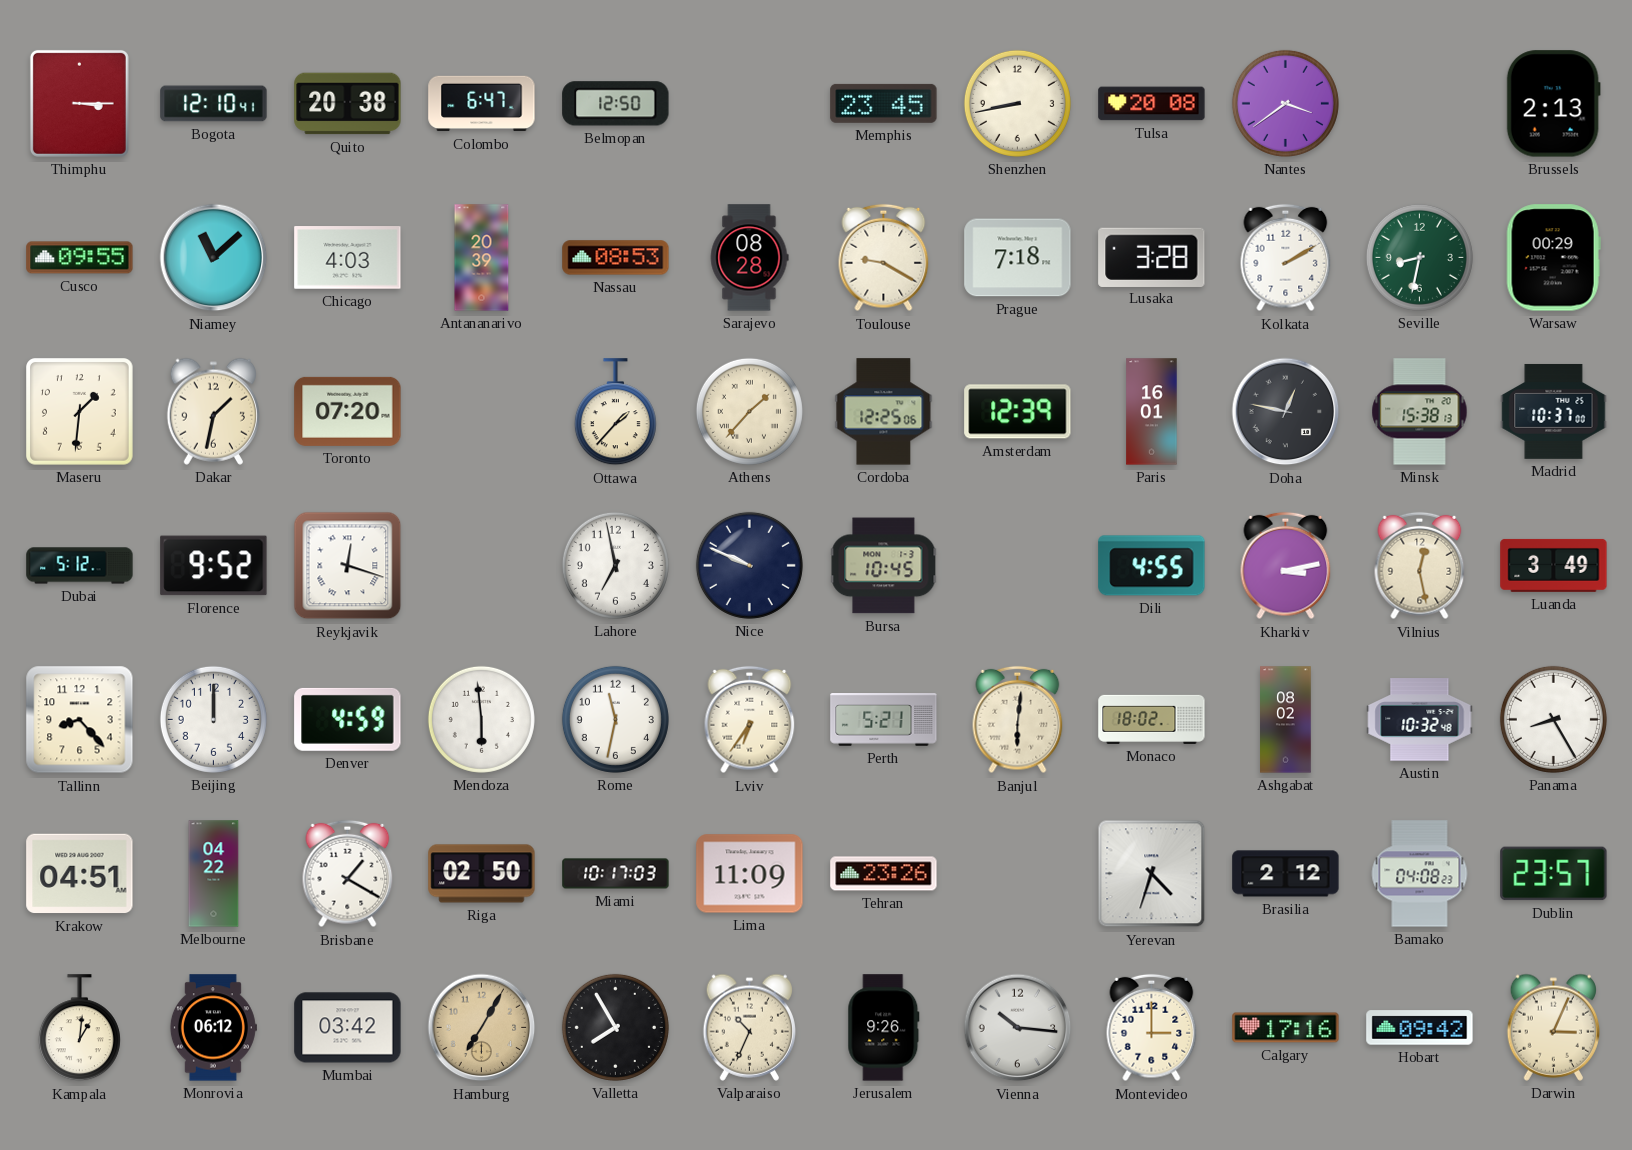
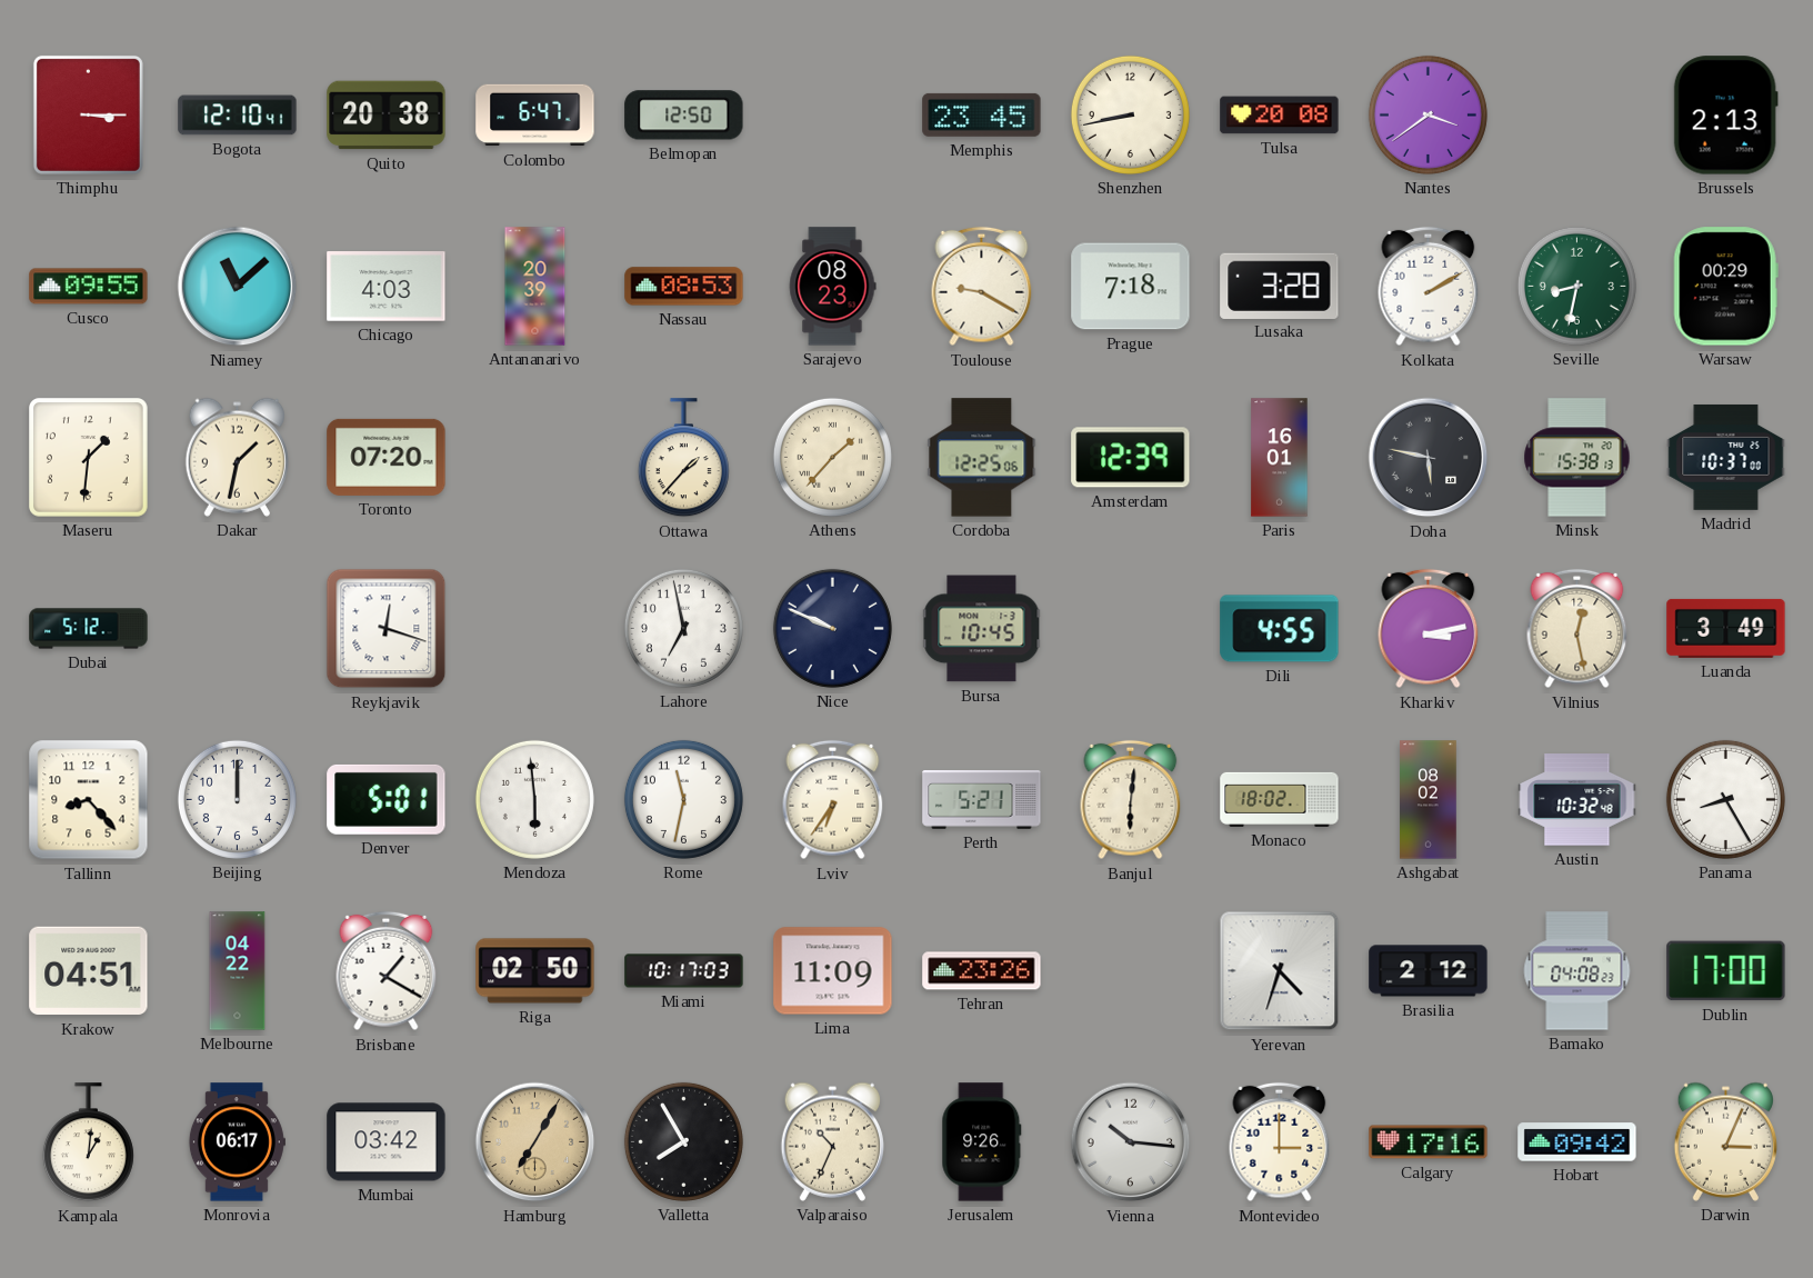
Sarajevo: 08:28 -> 08:23 (832, 287)
Doha: 12:47 -> 5:47 (1429, 458)
Florence: 9:52 -> none (214, 566)
Denver: 4:59 -> 5:01 (387, 799)
Dublin: 23:57 -> 17:00 (1726, 971)
Monrovia: 06:12 -> 06:17 (237, 1142)
